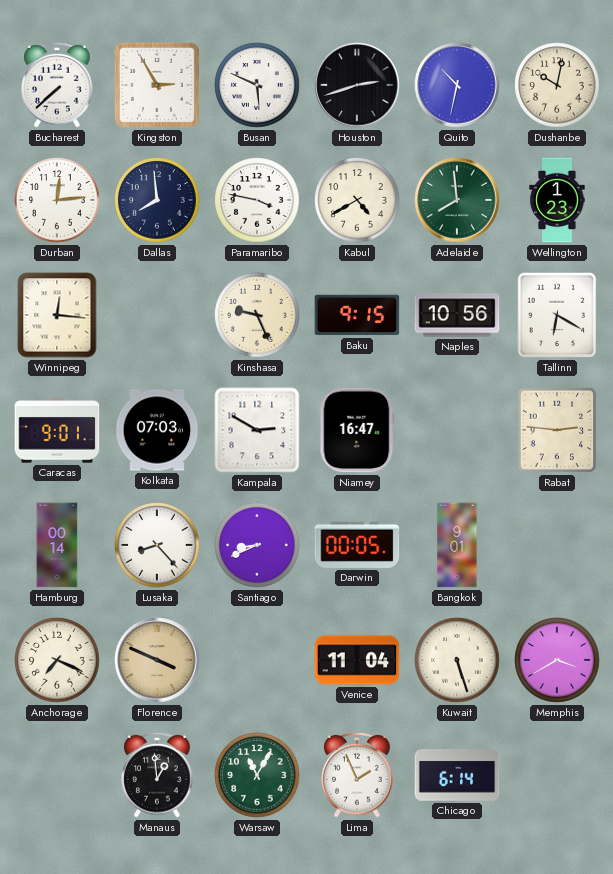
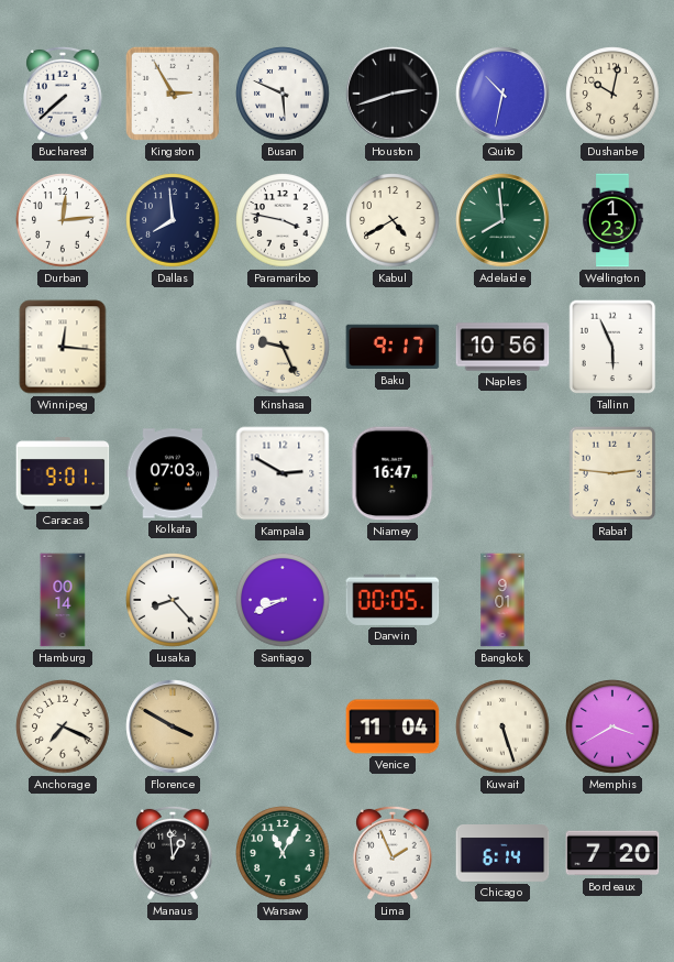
Baku: 9:15 -> 9:17 (393, 347)
Tallinn: 6:20 -> 5:56 (612, 347)
Florence: 3:49 -> 3:50 (173, 726)
Bordeaux: none -> 7:20 (612, 853)
